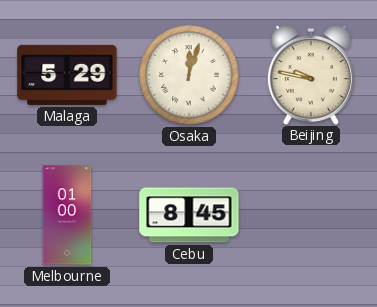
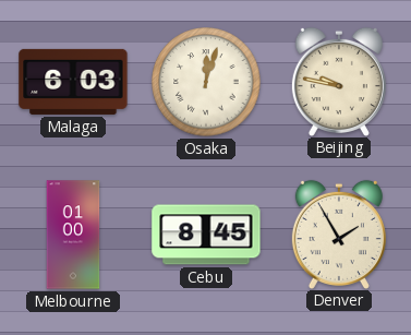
Malaga: 5:29 -> 6:03 (73, 82)
Denver: none -> 1:55 (339, 234)
